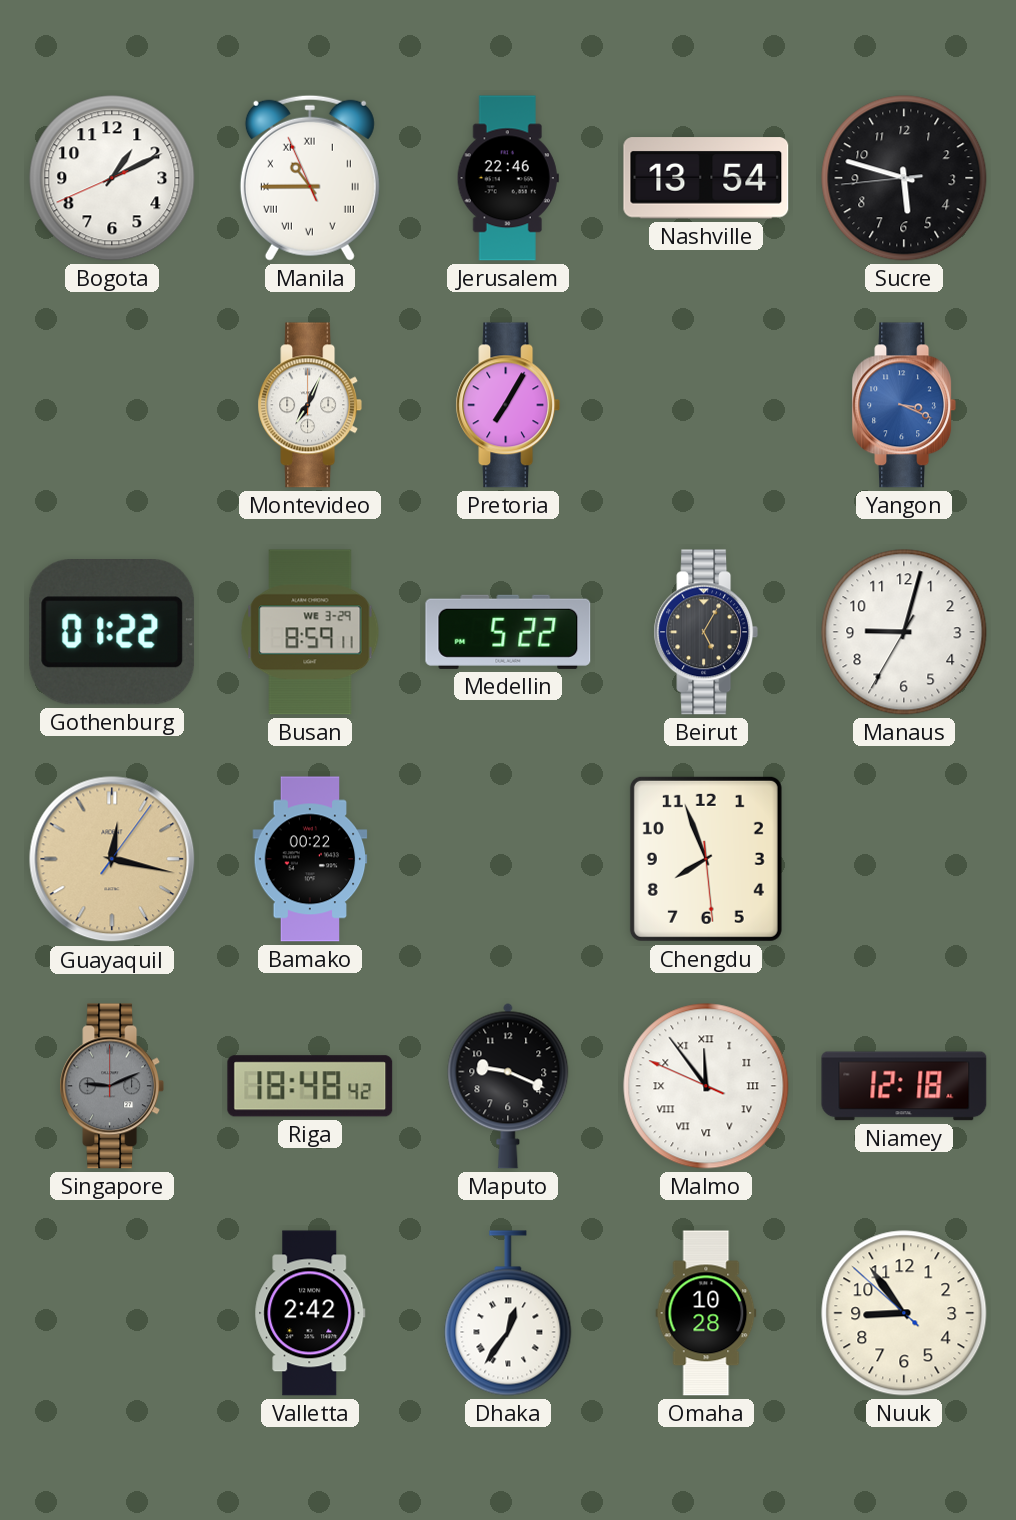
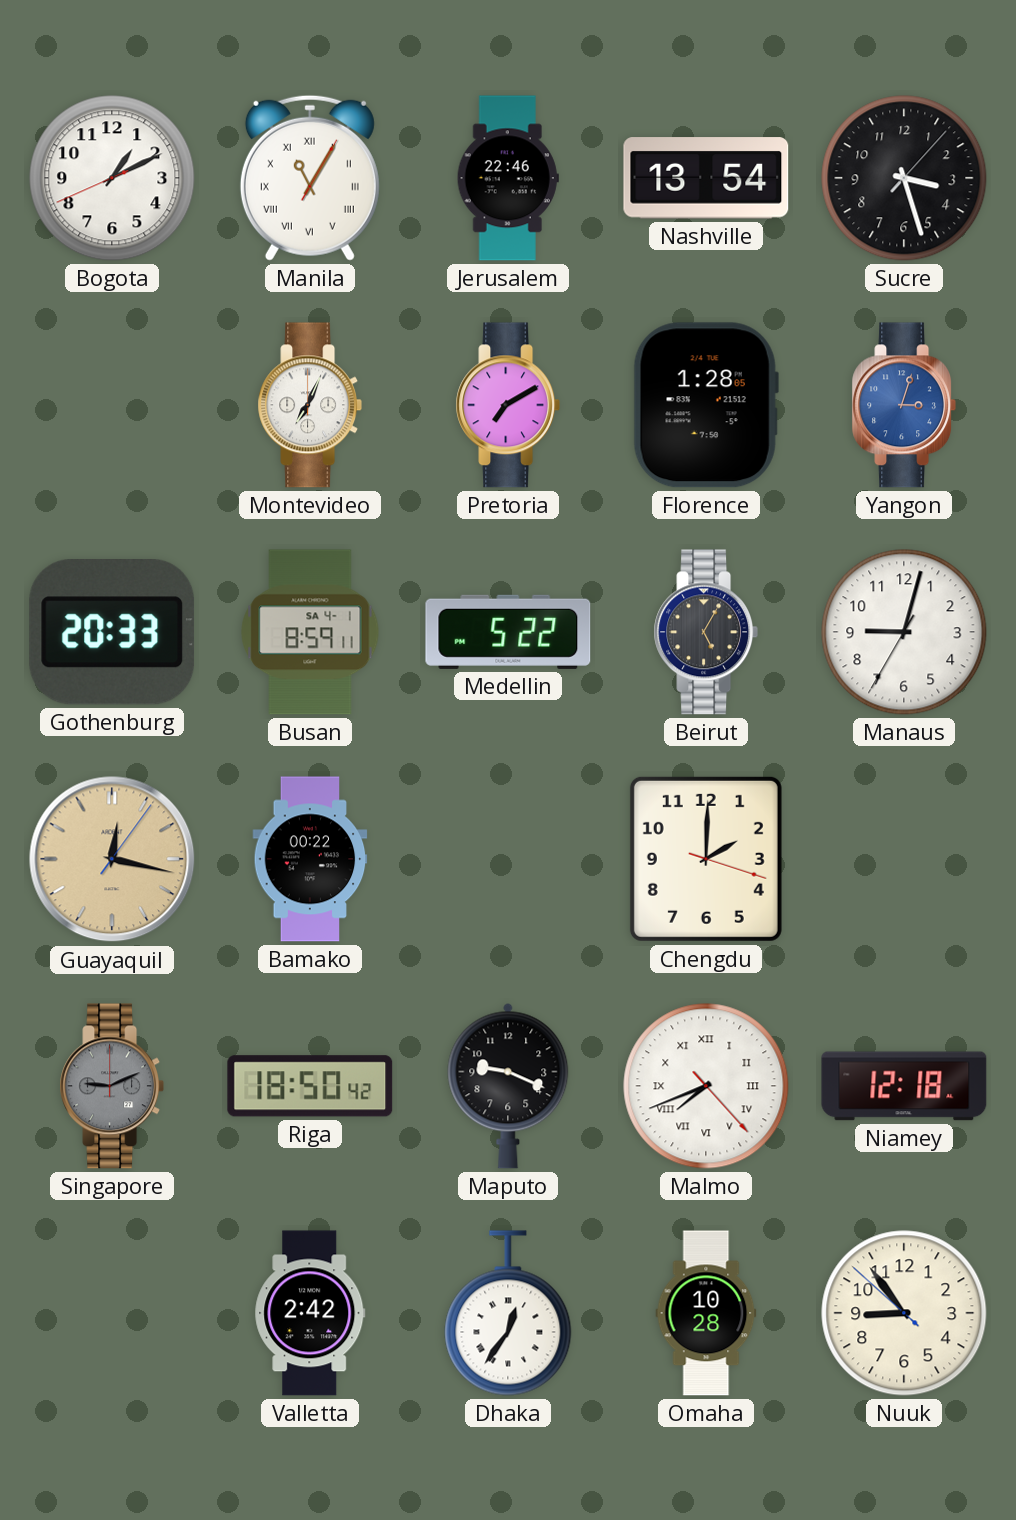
Manila: 10:44 -> 11:05 (310, 178)
Sucre: 5:47 -> 3:27 (904, 178)
Pretoria: 7:05 -> 7:10 (508, 405)
Florence: none -> 1:28 (706, 405)
Yangon: 3:19 -> 3:03 (904, 405)
Gothenburg: 01:22 -> 20:33 (112, 633)
Busan date: WE 3-29 -> SA 4-1 (310, 632)
Chengdu: 7:56 -> 2:00 (706, 859)
Riga: 18:48 -> 18:50 (310, 1086)
Malmo: 11:53 -> 7:41 (706, 1086)
